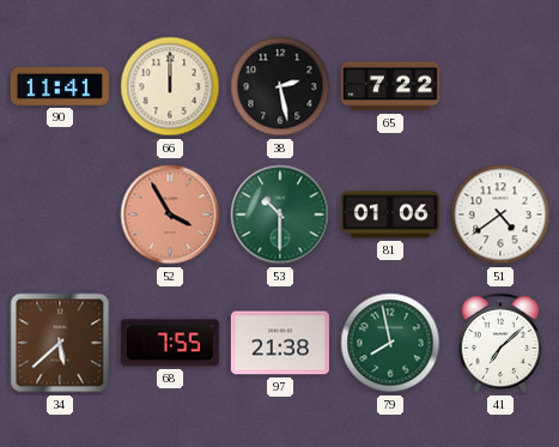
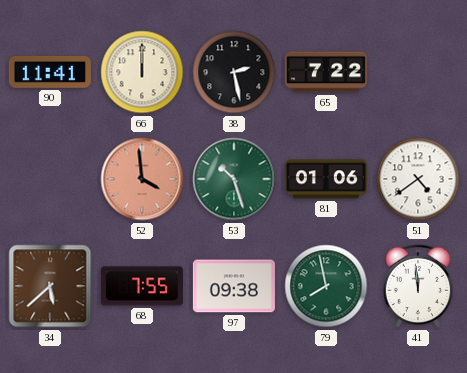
52: 3:55 -> 3:59 (142, 179)
53: 10:30 -> 10:27 (234, 179)
97: 21:38 -> 09:38 (234, 286)
41: 7:08 -> 11:59 (418, 286)
